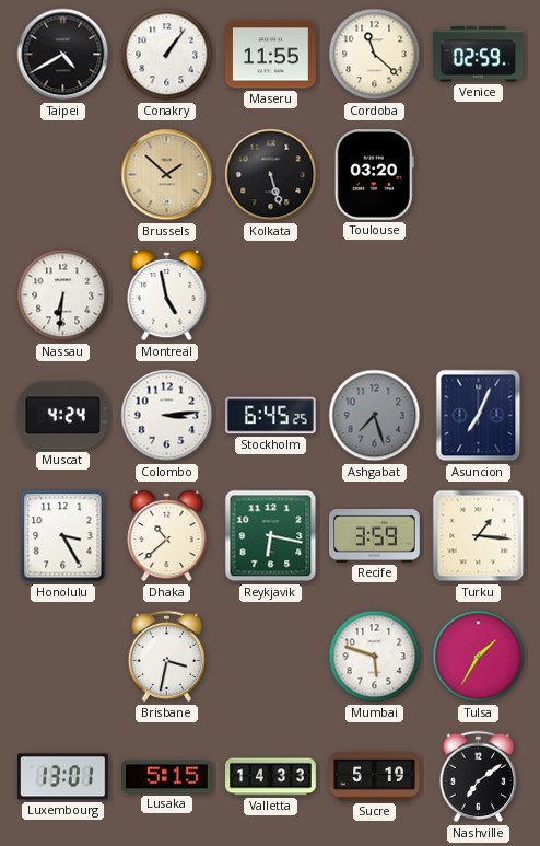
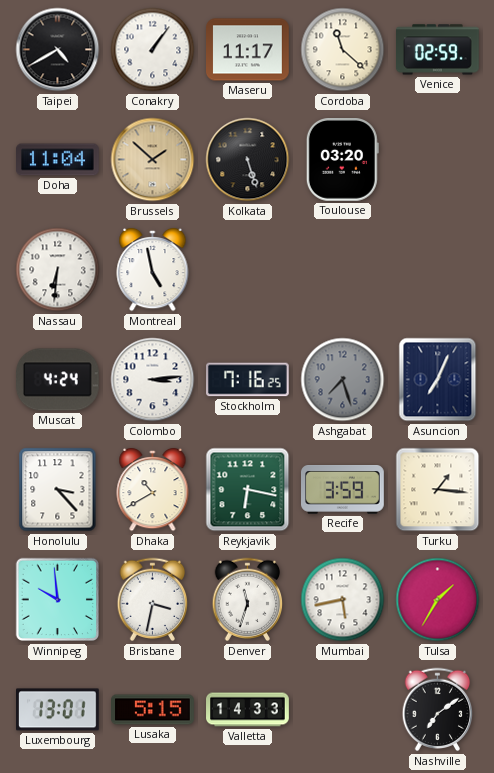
Maseru: 11:55 -> 11:17 (248, 50)
Doha: none -> 11:04 (58, 160)
Stockholm: 6:45 -> 7:16 (248, 380)
Honolulu: 3:25 -> 3:23 (58, 490)
Dhaka: 10:38 -> 10:40 (153, 490)
Winnipeg: none -> 9:59 (58, 600)
Denver: none -> 11:33 (248, 600)
Mumbai: 5:48 -> 5:43 (343, 600)
Sucre: 5:19 -> none (375, 776)
